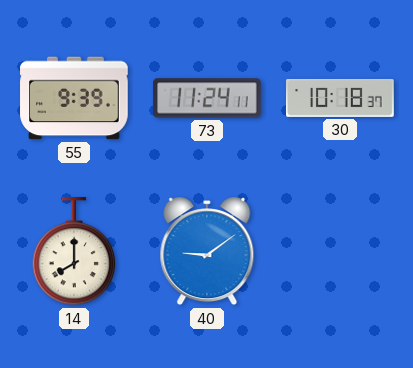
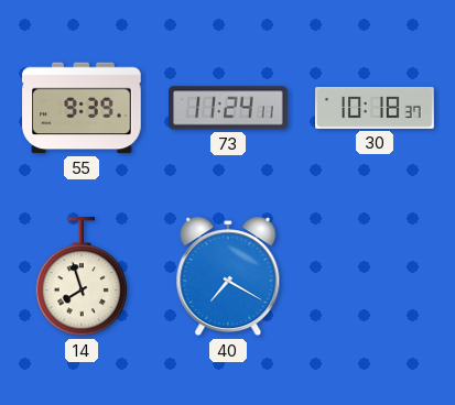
14: 8:00 -> 7:57 (82, 277)
40: 9:09 -> 7:20 (228, 276)
